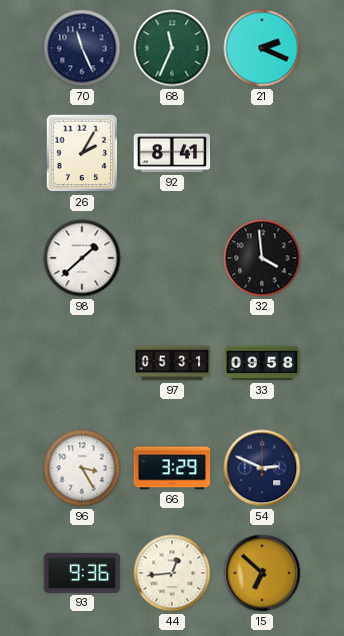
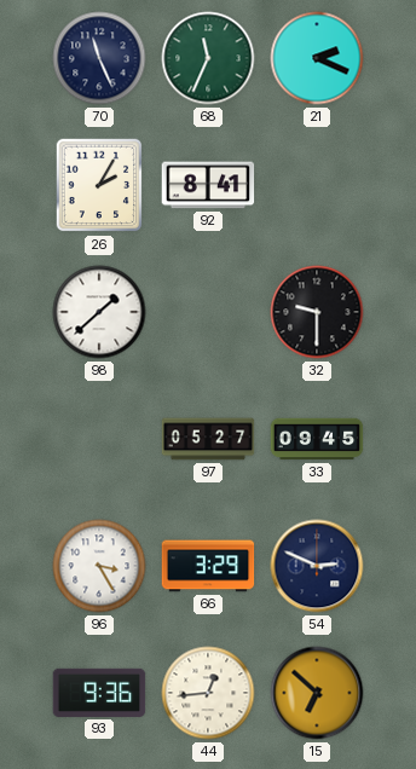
32: 3:59 -> 9:30 (317, 312)
97: 05:31 -> 05:27 (208, 439)
33: 09:58 -> 09:45 (317, 439)
